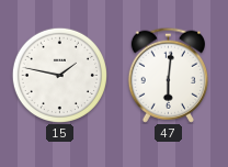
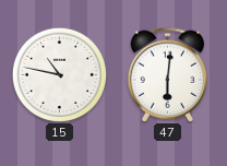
15: 1:47 -> 10:47 (59, 74)
